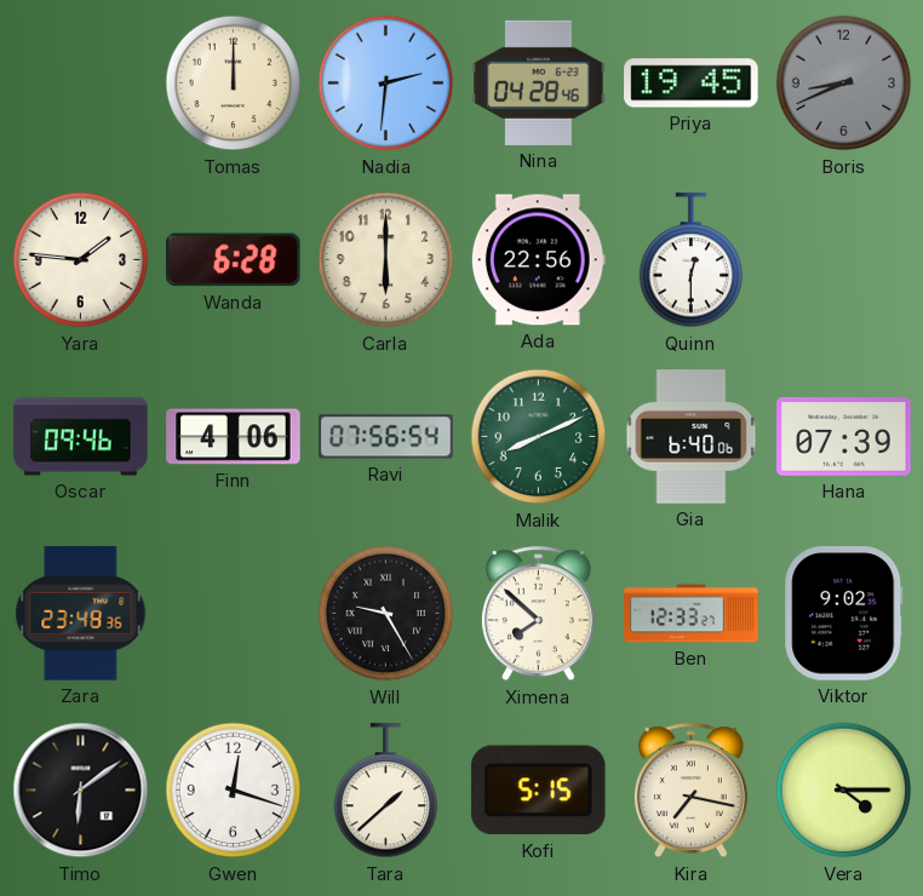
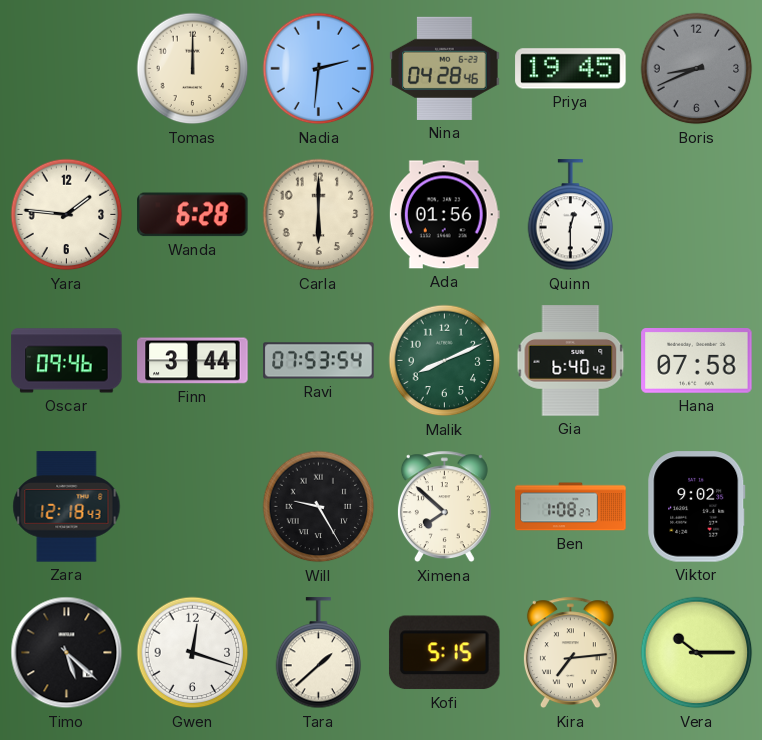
Ada: 22:56 -> 01:56 (444, 215)
Finn: 4:06 -> 3:44 (193, 361)
Ravi: 07:56 -> 07:53 (319, 361)
Gia: 6:40:06 -> 6:40:42 (571, 361)
Hana: 07:39 -> 07:58 (697, 361)
Zara: 23:48 -> 12:18 (67, 507)
Ben: 12:33 -> 1:08 (571, 507)
Timo: 6:09 -> 5:22 (67, 653)
Kira: 7:17 -> 7:14 (570, 653)
Vera: 4:15 -> 10:15 (697, 653)
